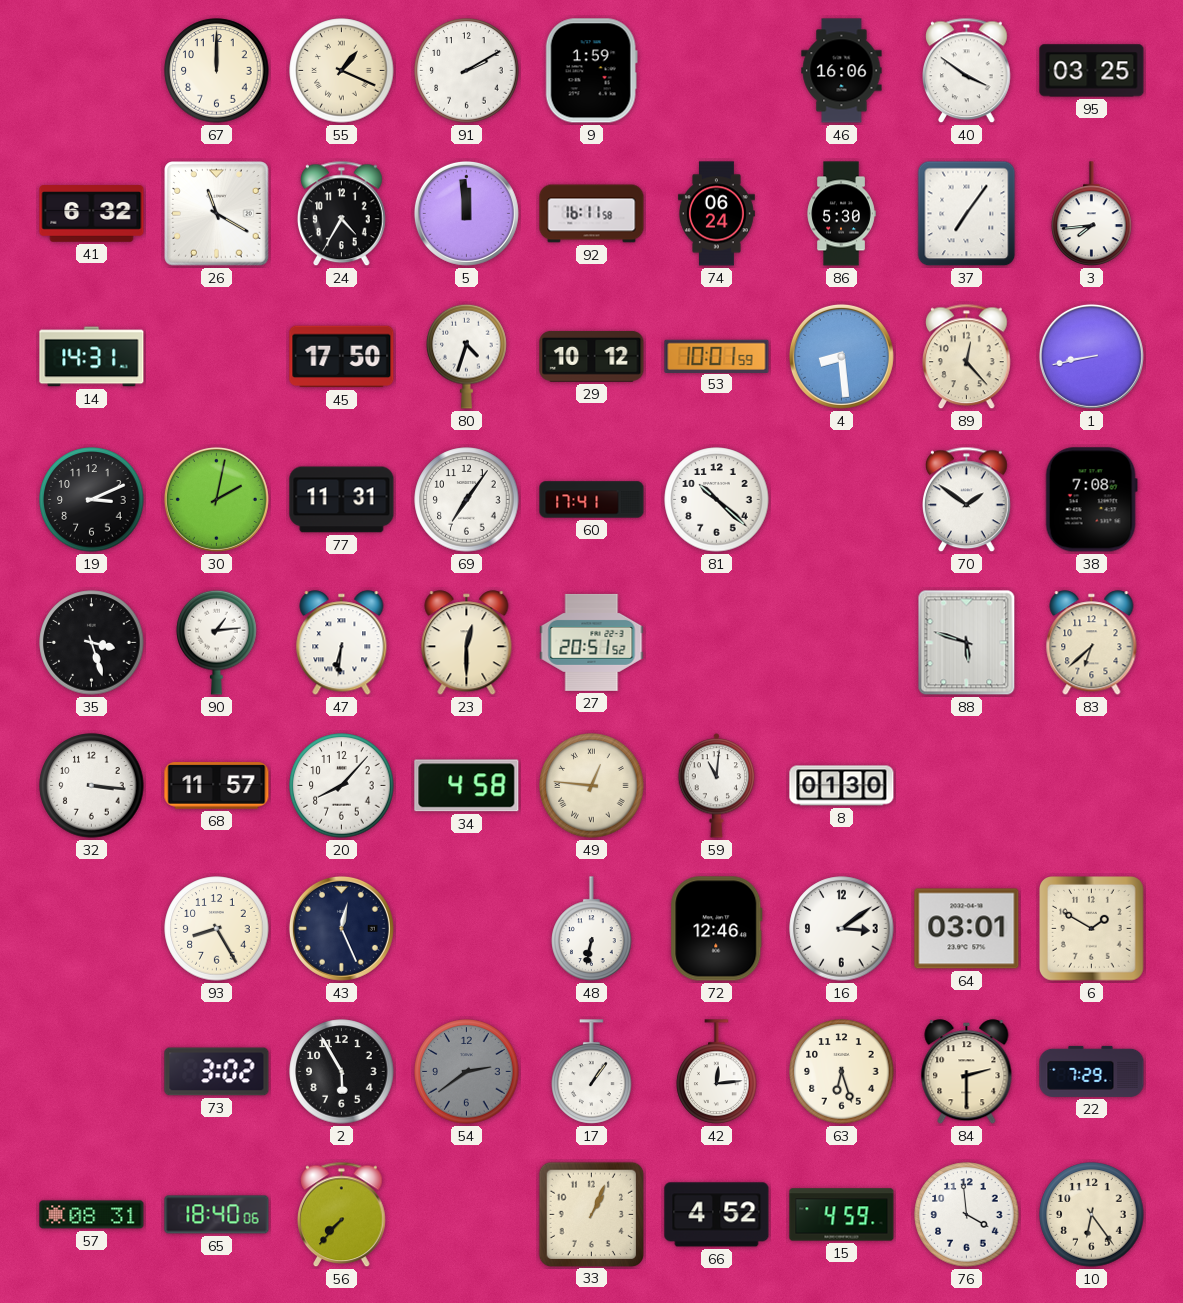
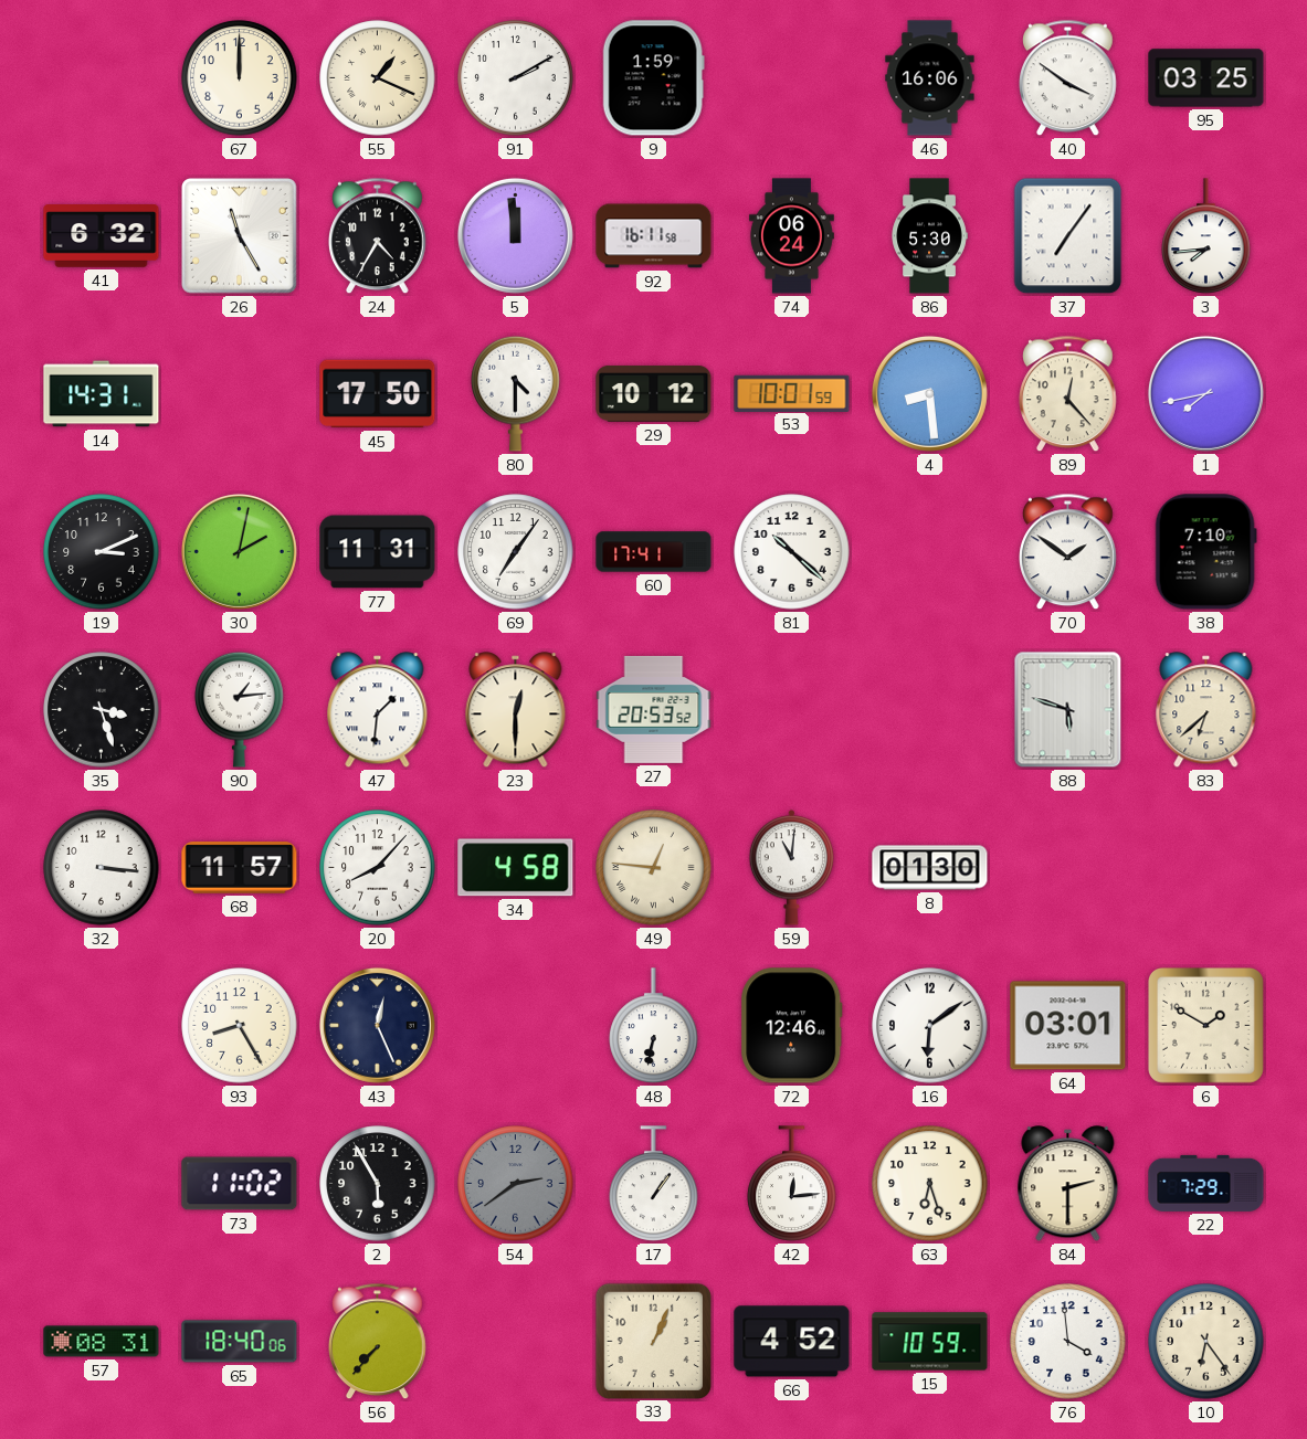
26: 11:20 -> 11:25 (240, 236)
80: 4:33 -> 4:30 (516, 393)
1: 8:43 -> 7:43 (1205, 393)
38: 7:08 -> 7:10 (1205, 552)
47: 6:31 -> 1:31 (378, 710)
27: 20:51 -> 20:53 (654, 709)
16: 3:09 -> 6:09 (930, 1026)
73: 3:02 -> 11:02 (240, 1184)
15: 4:59 -> 10:59 (930, 1342)
